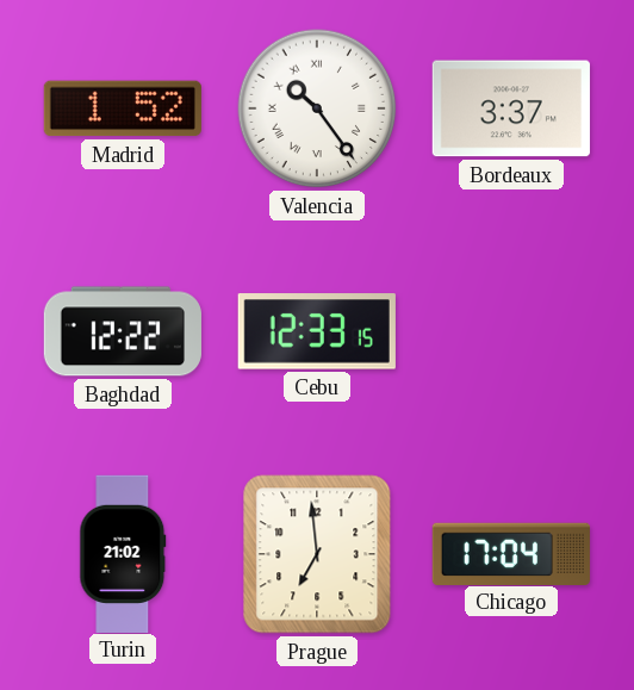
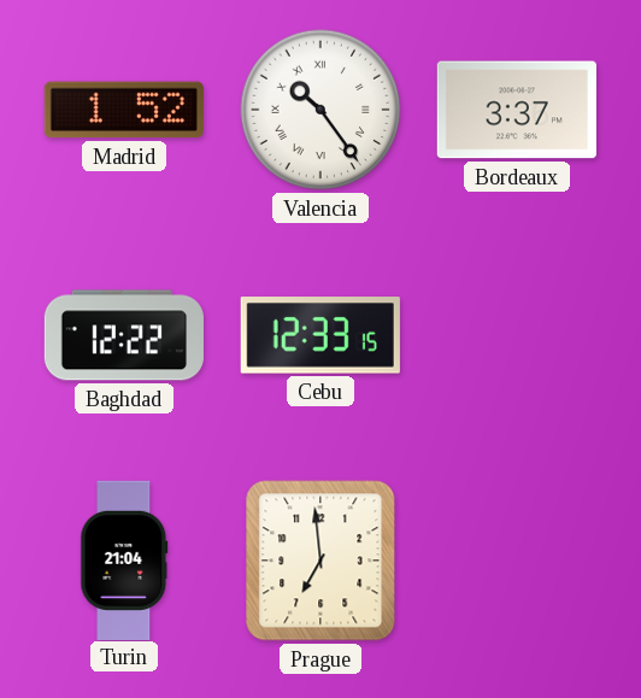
Turin: 21:02 -> 21:04 (124, 559)
Chicago: 17:04 -> none (511, 553)
